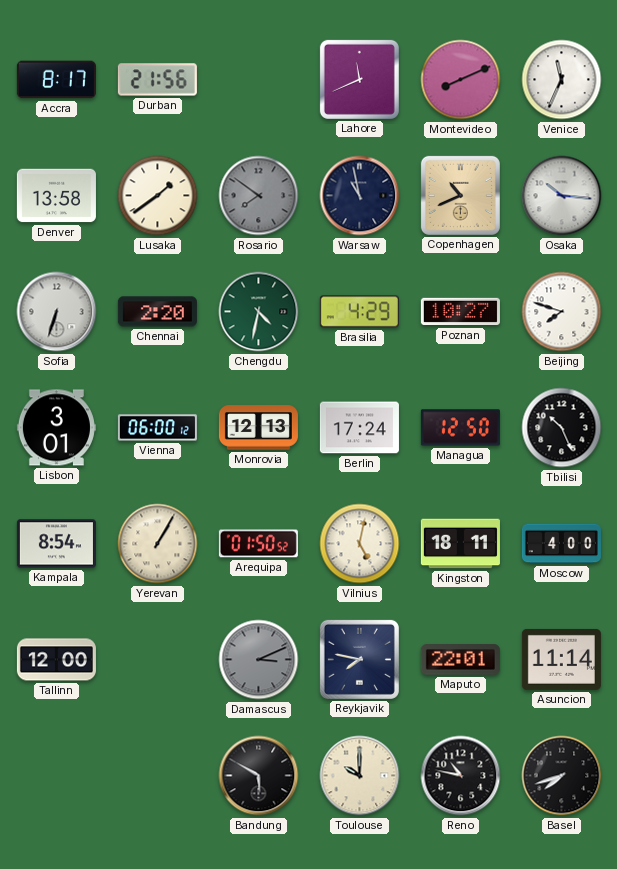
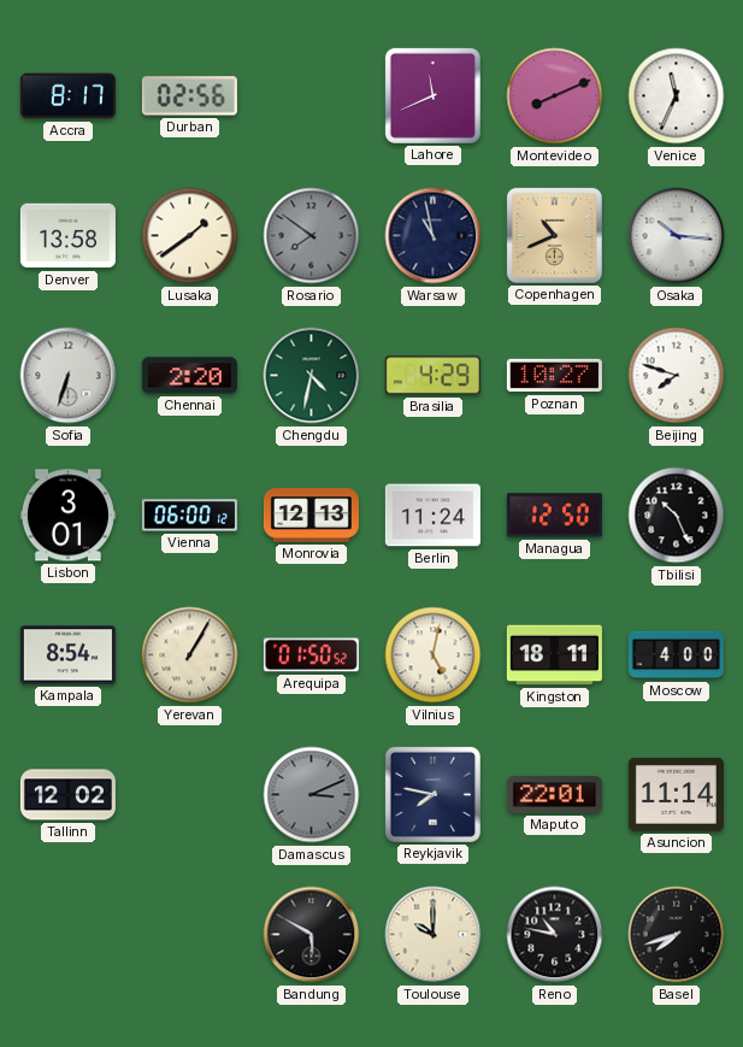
Durban: 21:56 -> 02:56 (189, 96)
Berlin: 17:24 -> 11:24 (432, 516)
Tallinn: 12:00 -> 12:02 (67, 795)
